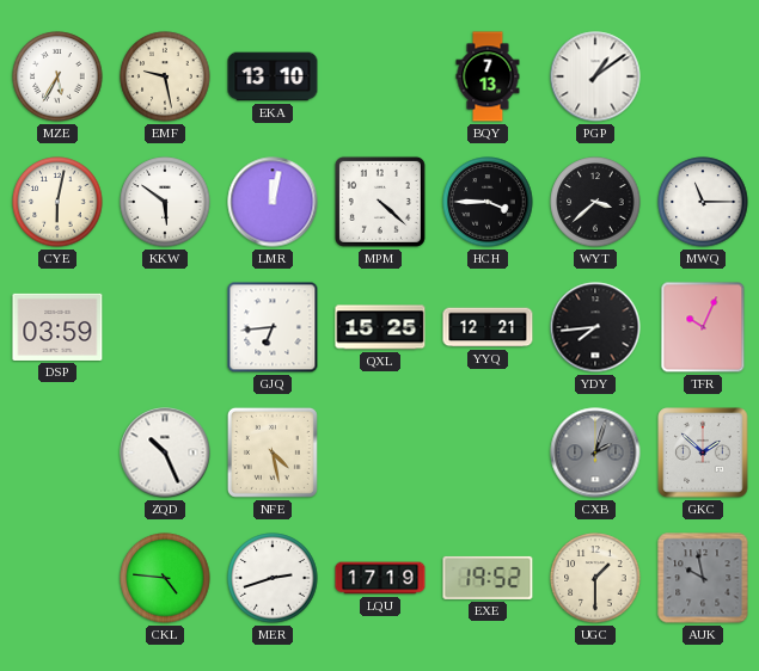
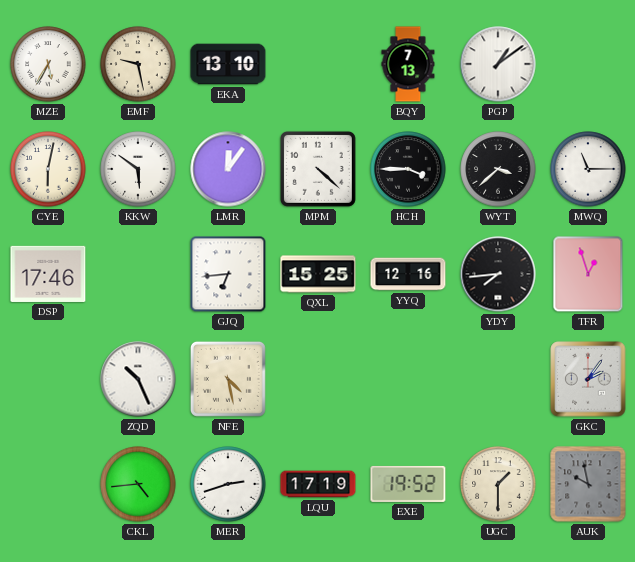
LMR: 12:02 -> 12:06 (228, 169)
DSP: 03:59 -> 17:46 (48, 274)
YYQ: 12:21 -> 12:16 (408, 274)
TFR: 10:04 -> 12:57 (588, 274)
CXB: 2:03 -> none (595, 453)
GKC: 1:52 -> 2:06 (588, 379)
CKL: 4:46 -> 4:44 (138, 484)
